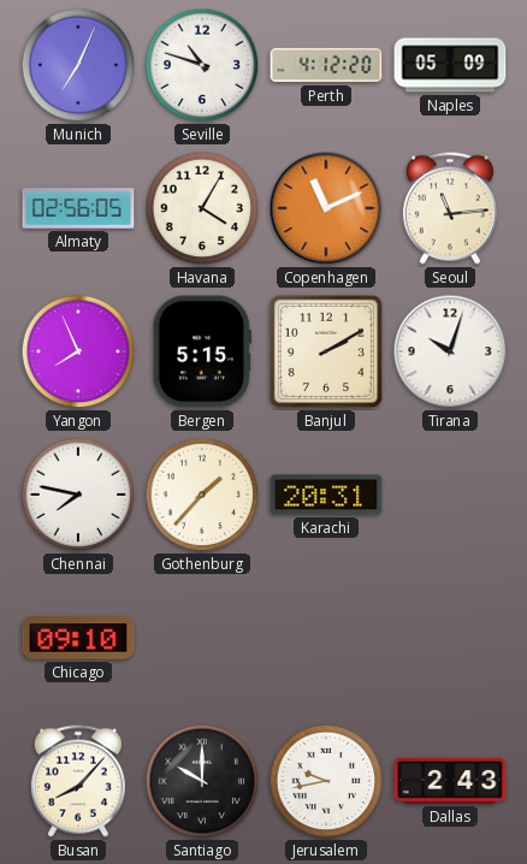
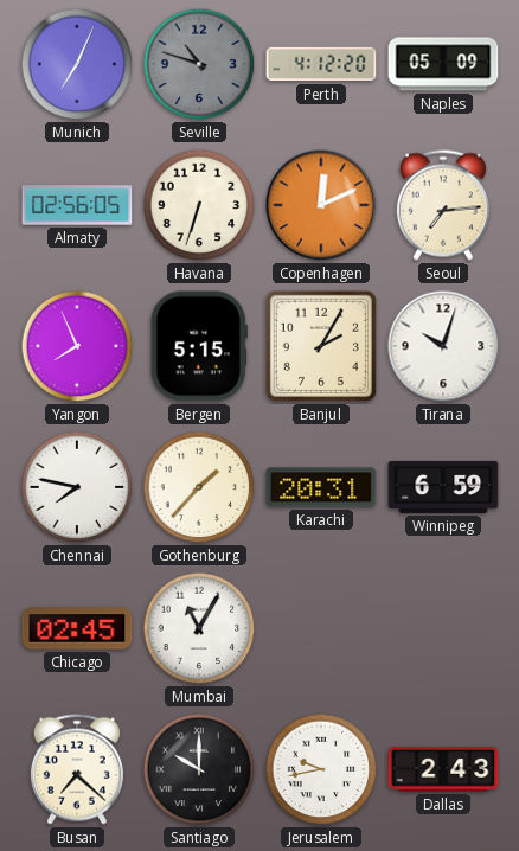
Seville dial: white -> grey (199, 64)
Havana: 4:05 -> 6:33 (199, 205)
Copenhagen: 11:11 -> 12:11 (321, 205)
Seoul: 11:14 -> 7:14 (443, 205)
Banjul: 2:10 -> 2:05 (321, 346)
Winnipeg: none -> 6:59 (443, 487)
Chicago: 09:10 -> 02:45 (77, 628)
Mumbai: none -> 11:05 (199, 628)
Busan: 8:07 -> 7:22 (77, 769)
